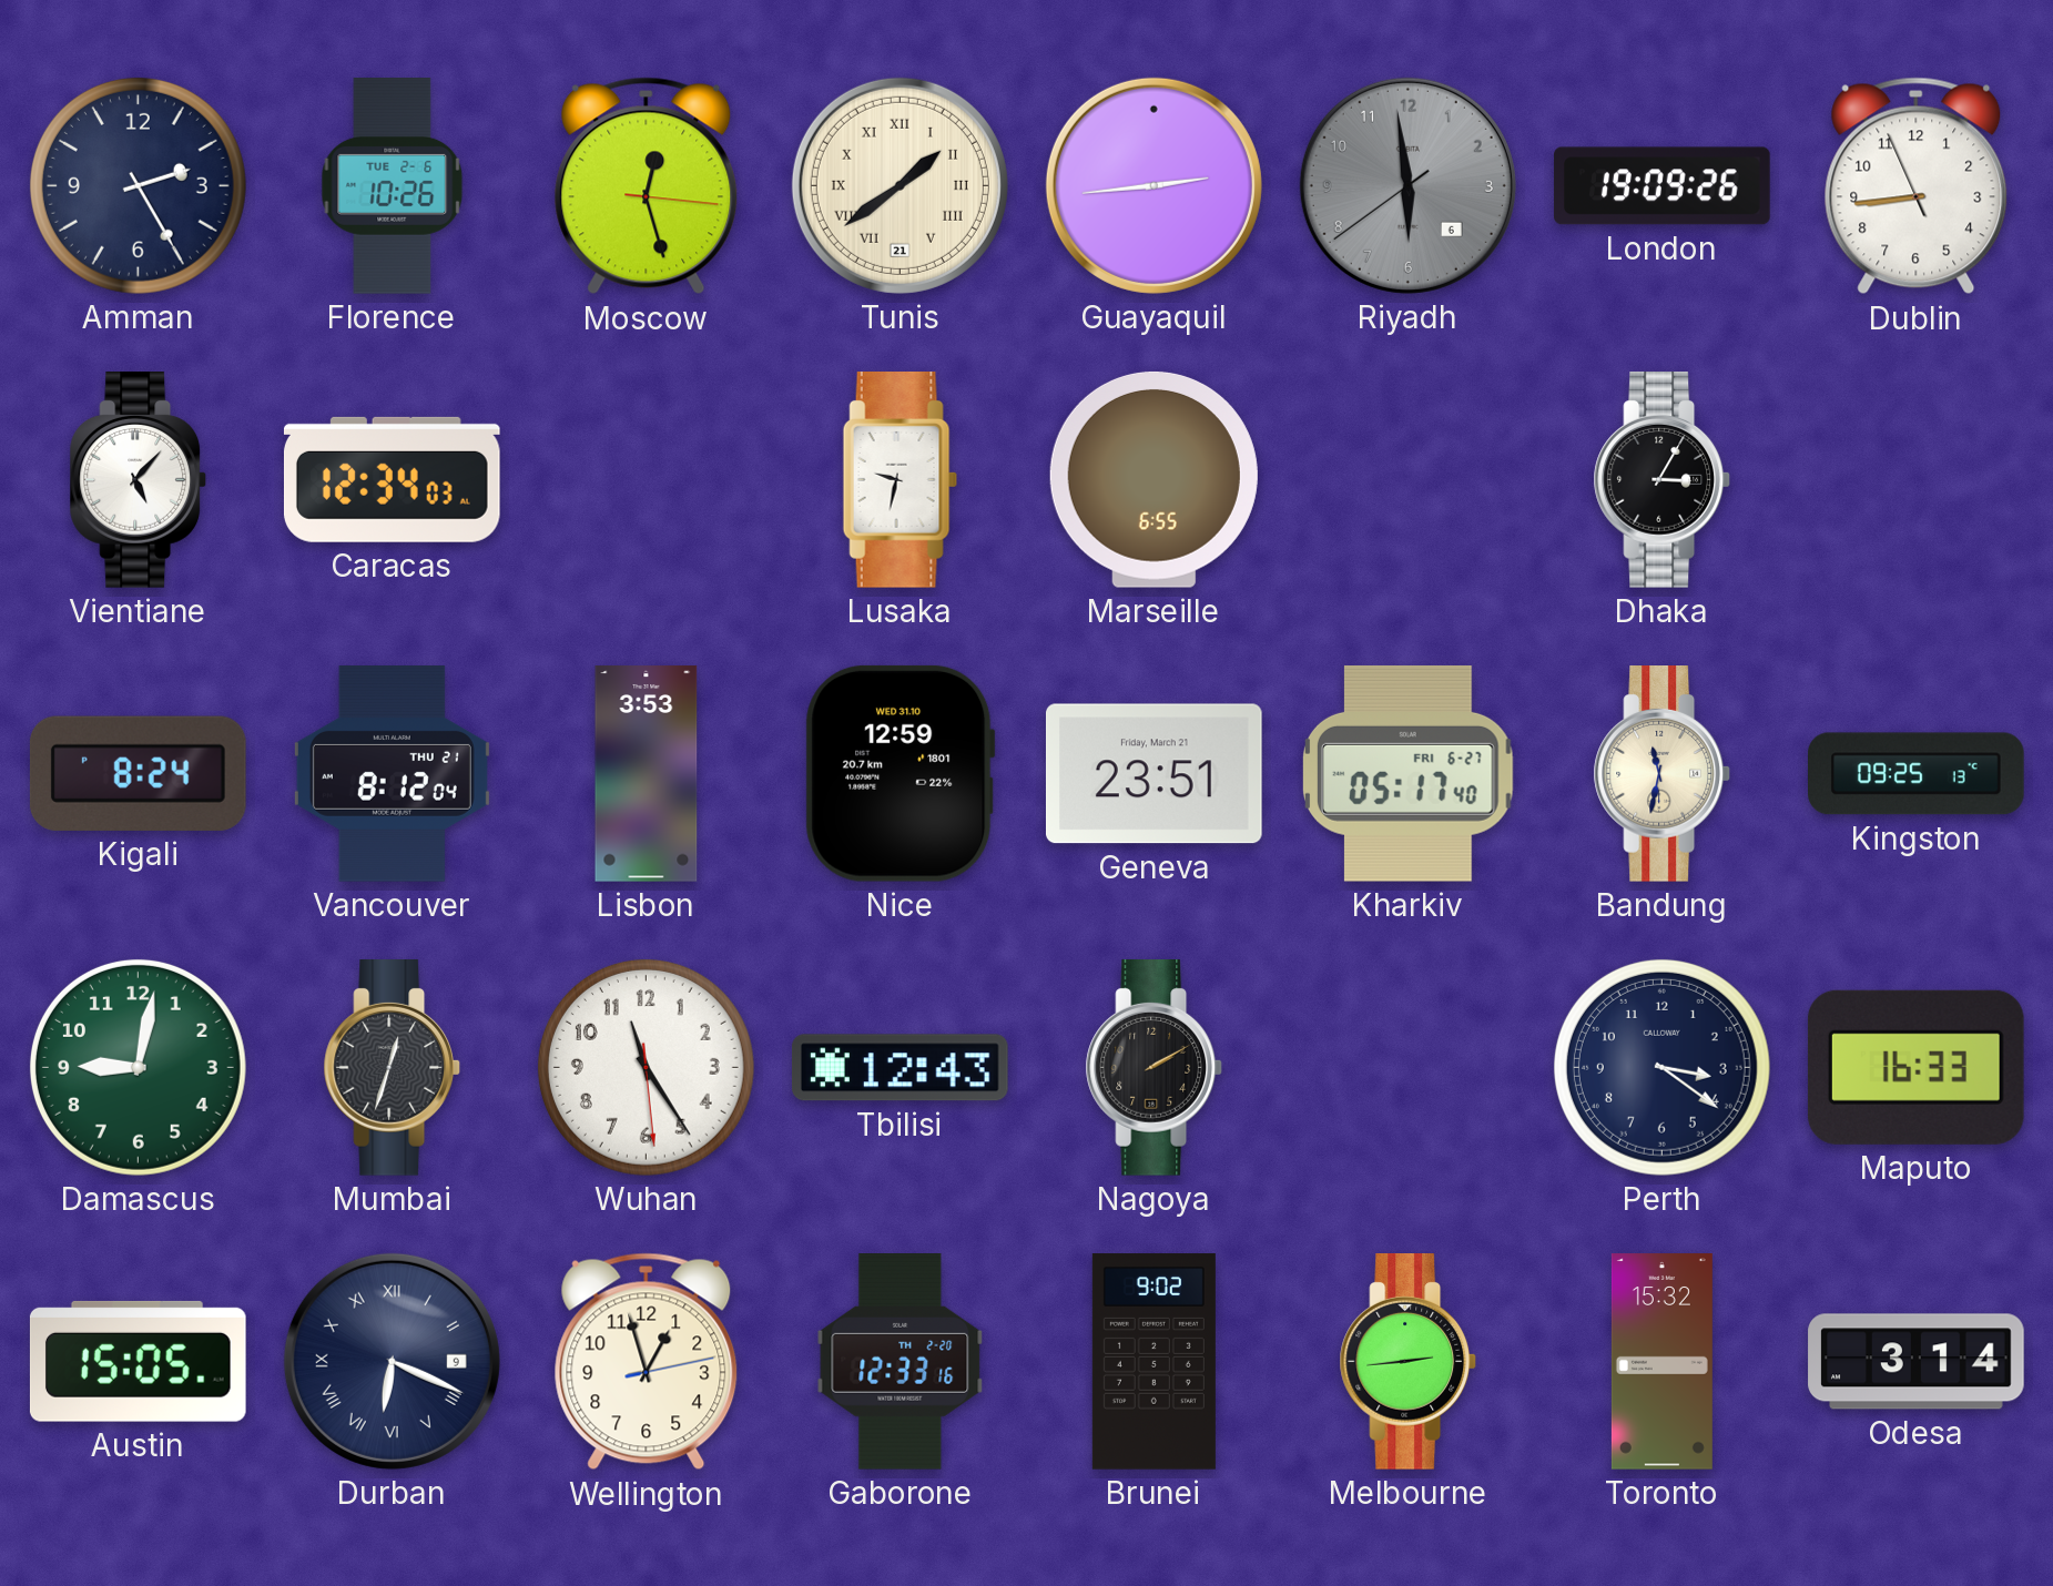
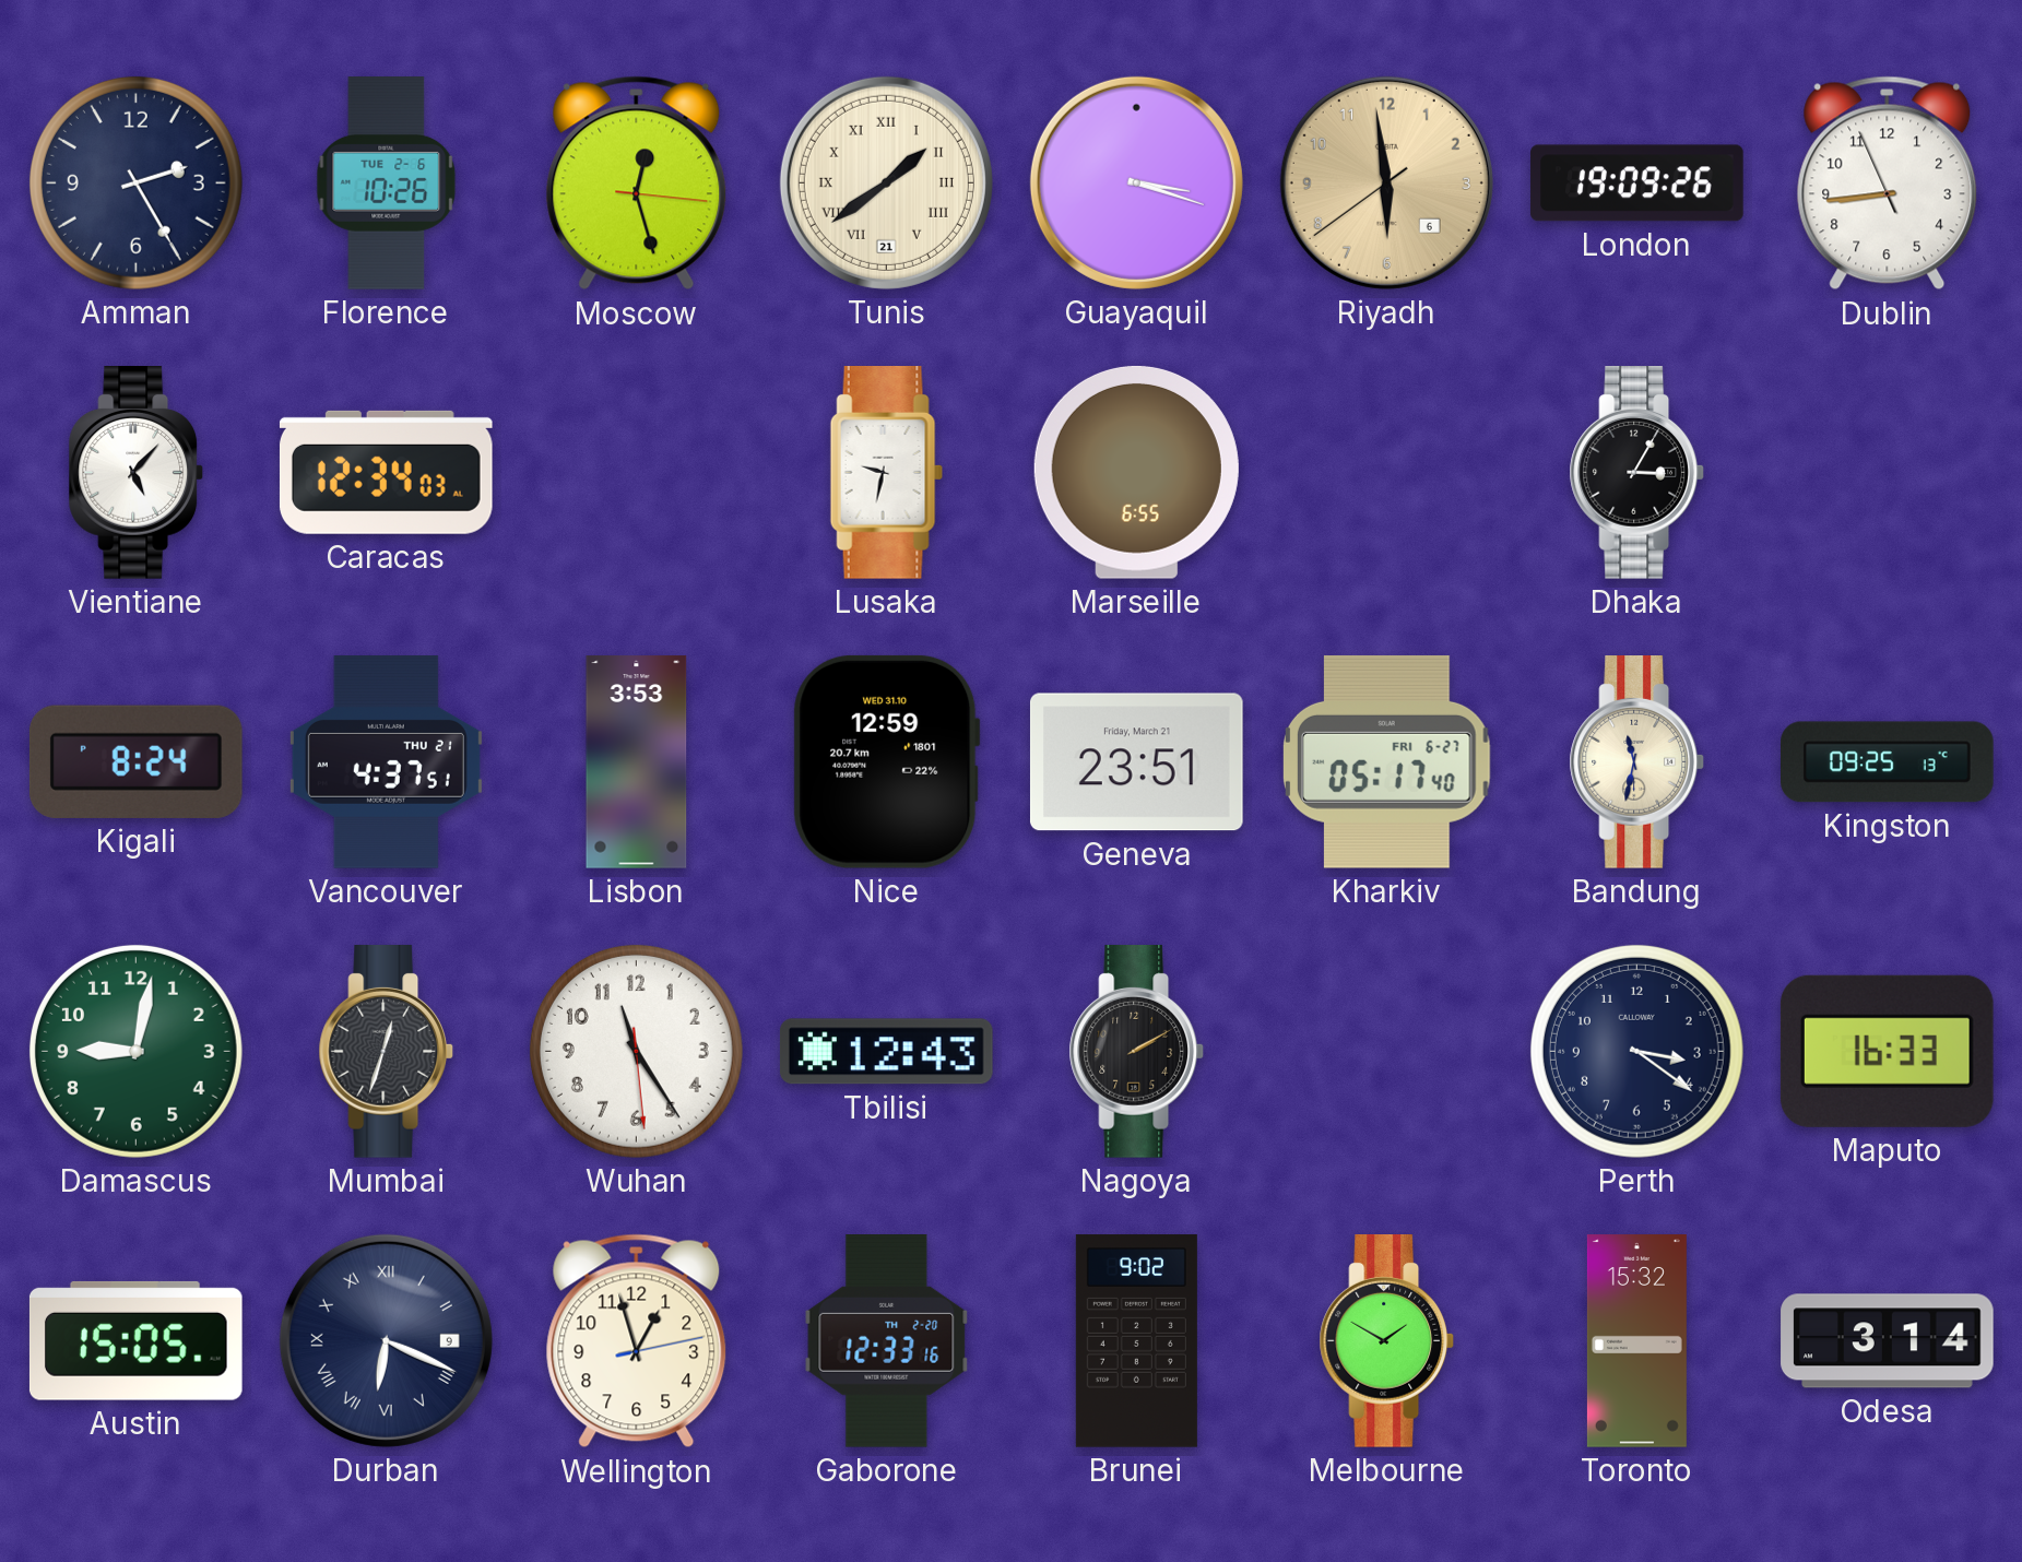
Guayaquil: 2:44 -> 3:18 (1136, 182)
Riyadh dial: grey -> champagne (1386, 182)
Vancouver: 8:12 -> 4:37 (386, 762)
Melbourne: 2:44 -> 1:50 (1387, 1341)
